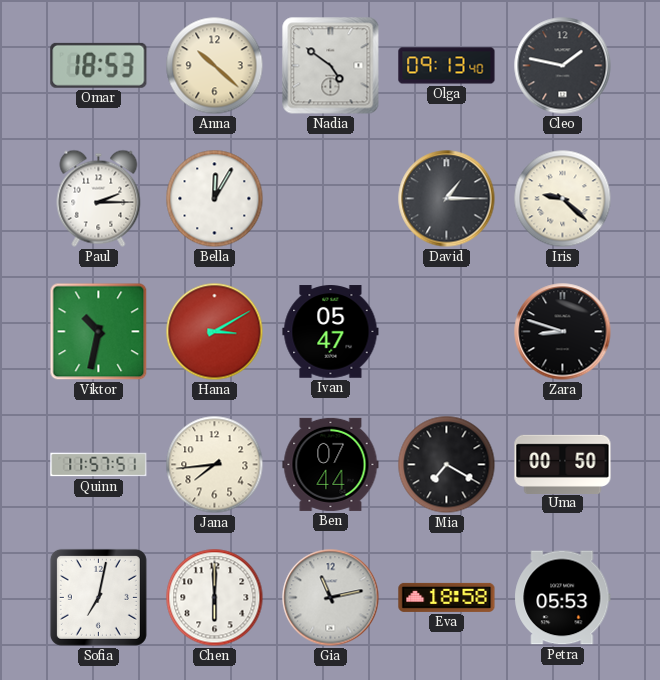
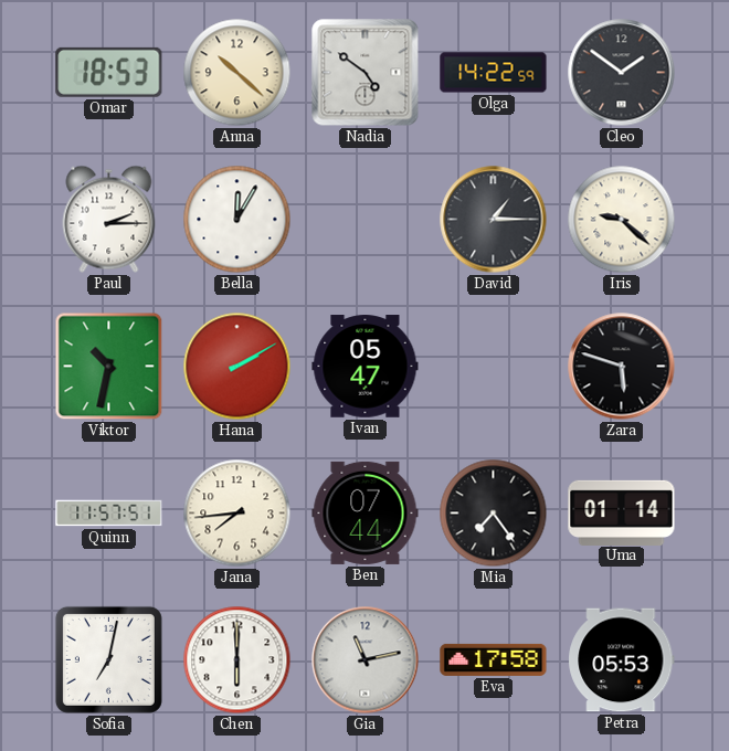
Olga: 09:13 -> 14:22 (494, 73)
Cleo: 1:47 -> 1:51 (622, 73)
Hana: 3:10 -> 2:10 (237, 367)
Zara: 8:48 -> 5:48 (622, 367)
Mia: 7:20 -> 7:24 (494, 514)
Uma: 00:50 -> 01:14 (622, 512)
Eva: 18:58 -> 17:58 (494, 659)
